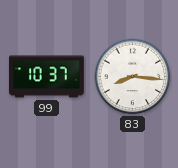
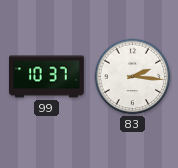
83: 8:16 -> 2:16 (133, 77)
